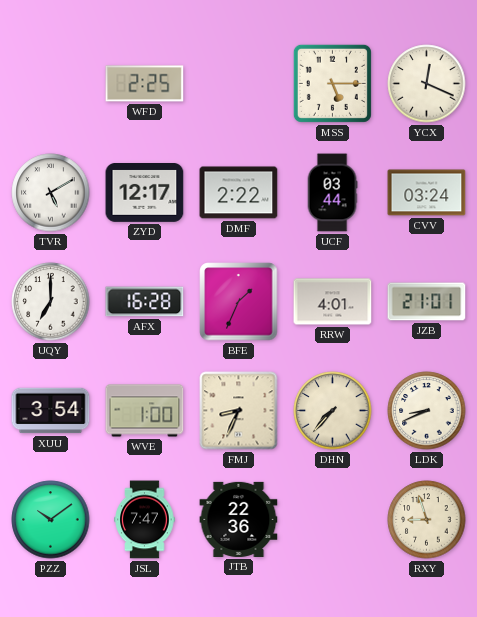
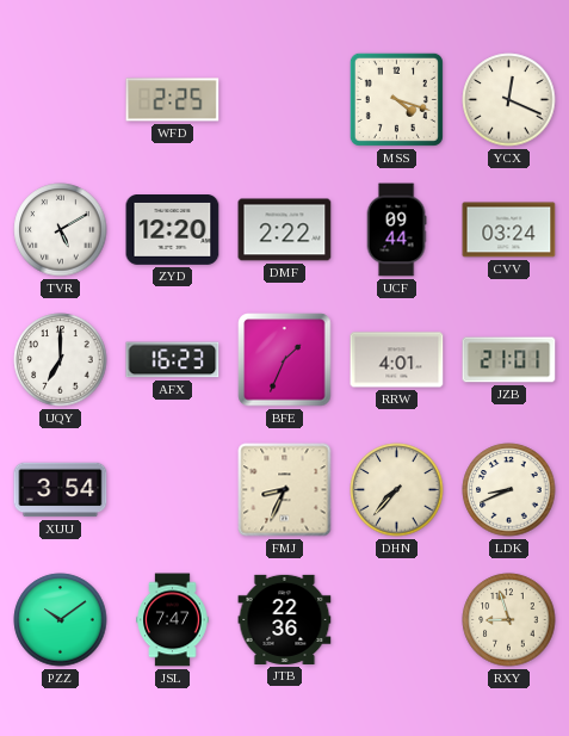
MSS: 5:15 -> 4:18 (396, 99)
ZYD: 12:17 -> 12:20 (173, 230)
UCF: 03:44 -> 09:44 (396, 230)
AFX: 16:28 -> 16:23 (173, 360)
WVE: 1:00 -> none (145, 411)
